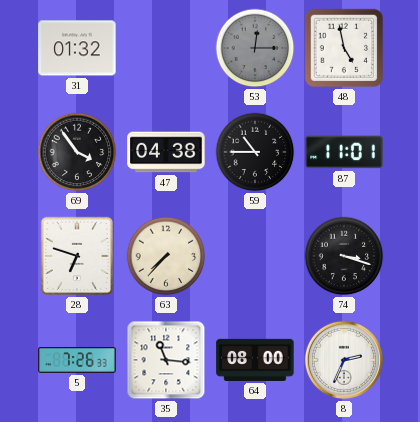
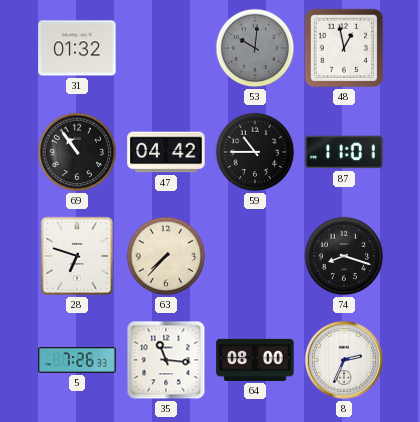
53: 12:15 -> 10:01 (255, 48)
48: 4:58 -> 12:58 (344, 48)
69: 3:54 -> 10:54 (77, 152)
47: 04:38 -> 04:42 (166, 152)
74: 3:18 -> 8:18 (344, 256)
